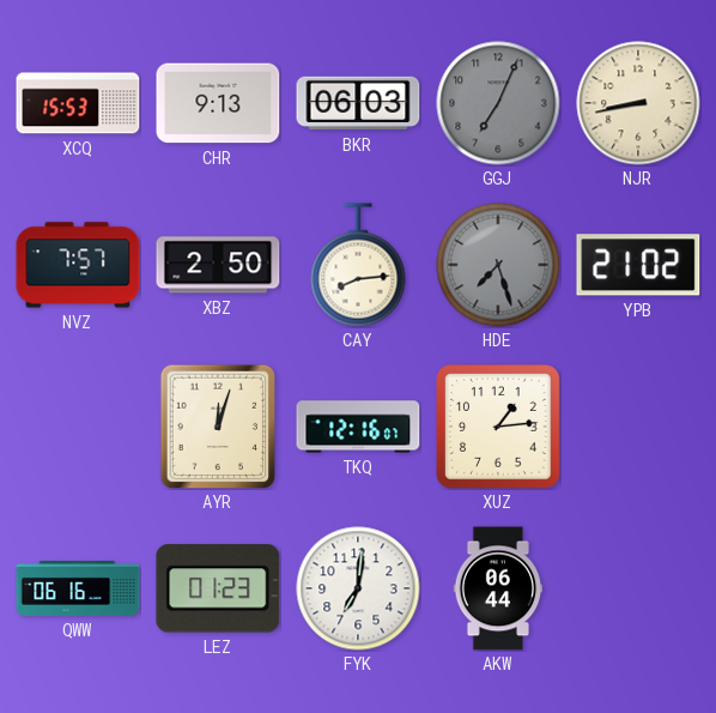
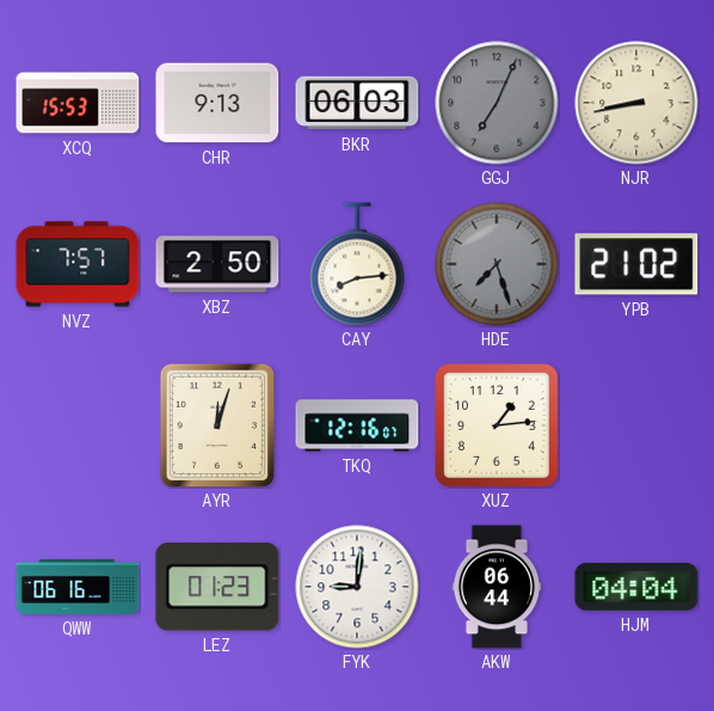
FYK: 7:01 -> 9:01 (357, 587)
HJM: none -> 04:04 (636, 588)
